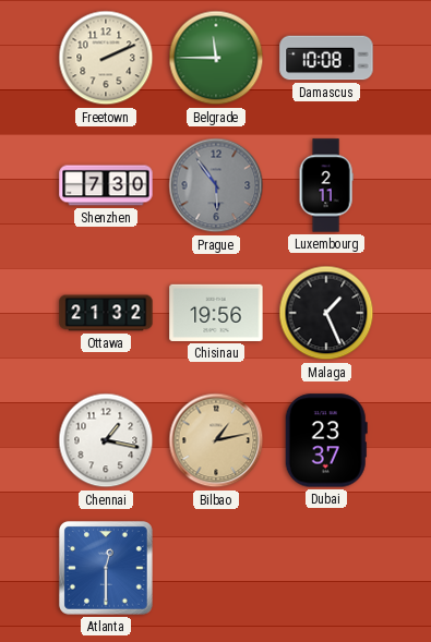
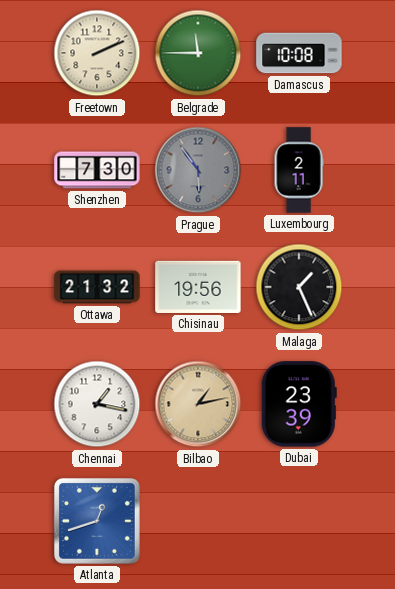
Dubai: 23:37 -> 23:39 (299, 404)
Atlanta: 12:30 -> 12:42 (97, 521)
